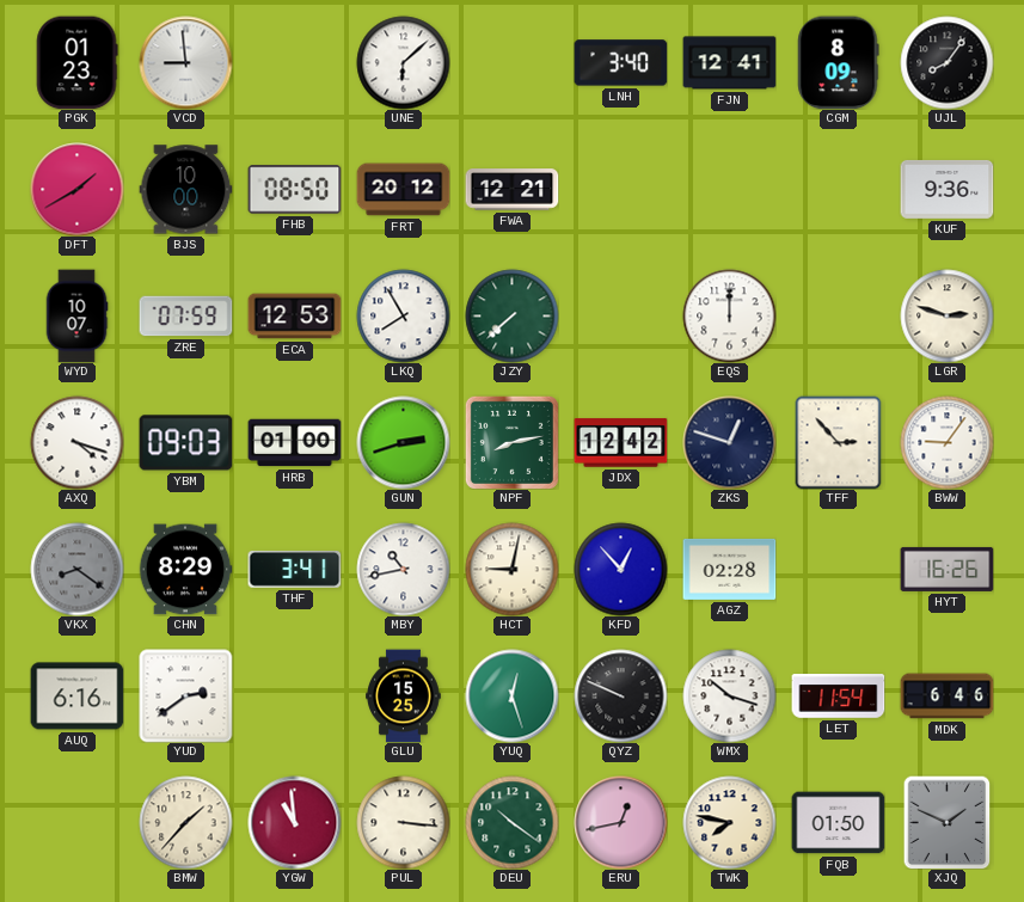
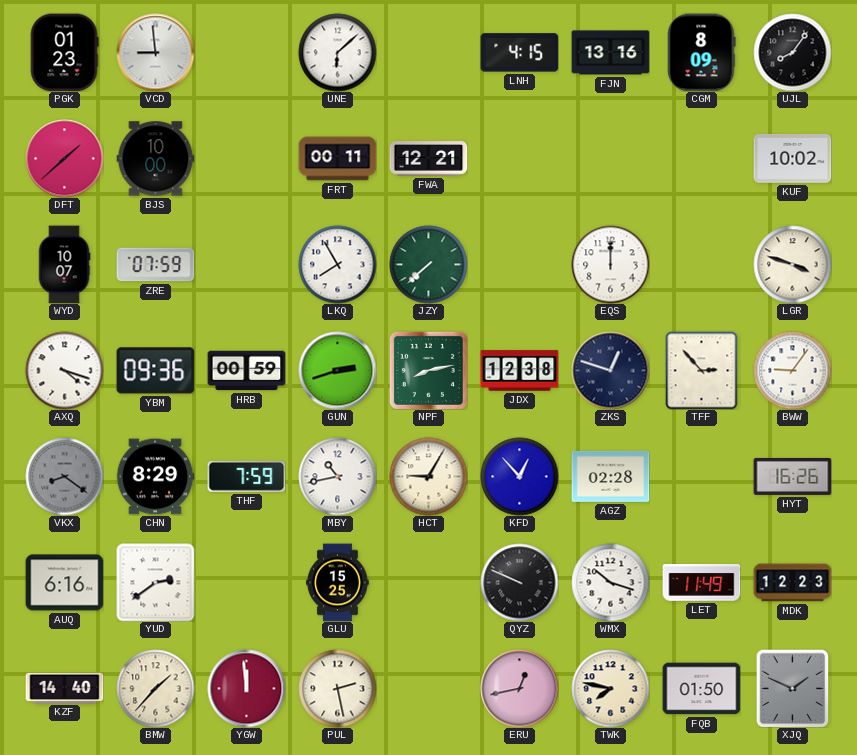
LNH: 3:40 -> 4:15 (519, 53)
FJN: 12:41 -> 13:16 (610, 53)
DFT: 1:40 -> 1:38 (64, 158)
FHB: 08:50 -> none (294, 190)
FRT: 20:12 -> 00:11 (337, 159)
KUF: 9:36 -> 10:02 (792, 158)
ECA: 12:53 -> none (294, 317)
LGR: 2:48 -> 3:48 (792, 264)
YBM: 09:03 -> 09:36 (155, 371)
HRB: 01:00 -> 00:59 (246, 371)
JDX: 12:42 -> 12:38 (519, 371)
THF: 3:41 -> 7:59 (246, 476)
HCT: 9:02 -> 9:05 (428, 476)
YUQ: 12:27 -> none (511, 695)
LET: 11:54 -> 11:49 (701, 583)
MDK: 6:46 -> 12:23 (792, 583)
KZF: none -> 14:40 (64, 688)
YGW: 10:59 -> 11:59 (246, 688)
PUL: 3:16 -> 2:28 (337, 688)
DEU: 10:21 -> none (511, 822)
